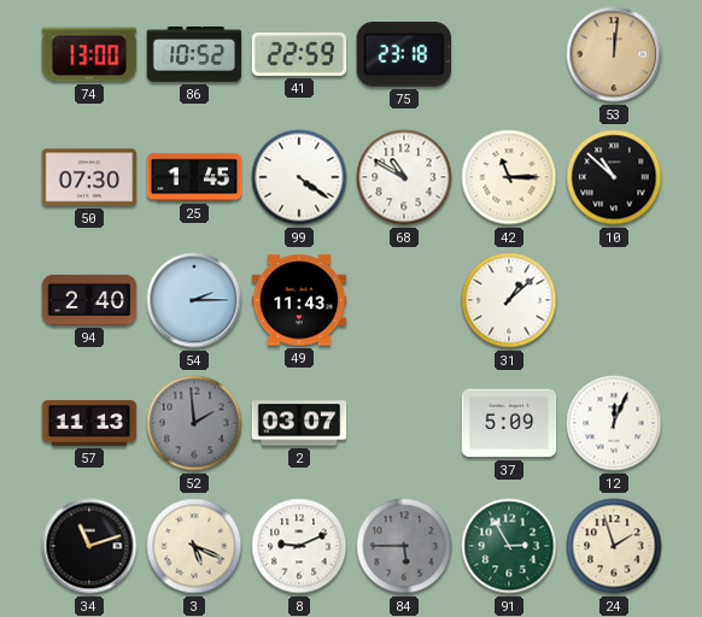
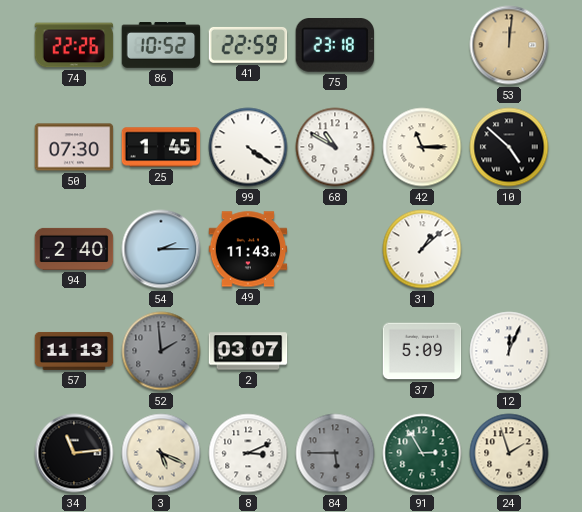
74: 13:00 -> 22:26 (74, 45)
10: 10:52 -> 4:52 (509, 147)
34: 11:12 -> 11:14 (74, 453)
8: 9:11 -> 3:11 (248, 453)
